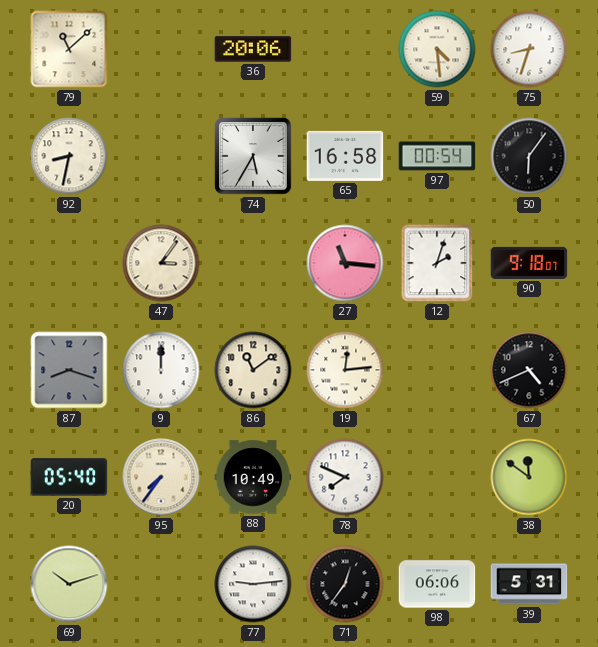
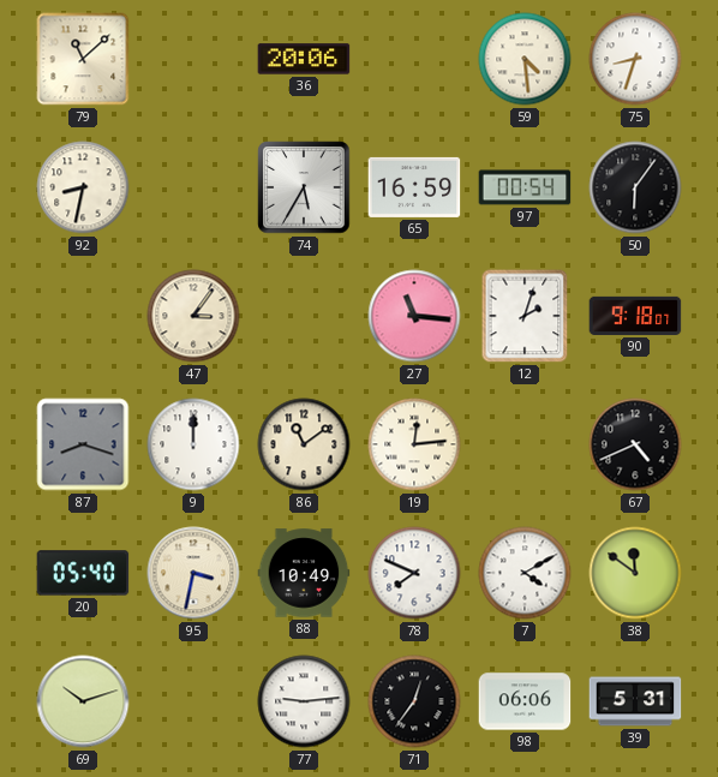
65: 16:58 -> 16:59 (414, 187)
95: 7:36 -> 3:32 (193, 573)
7: none -> 4:10 (525, 573)
